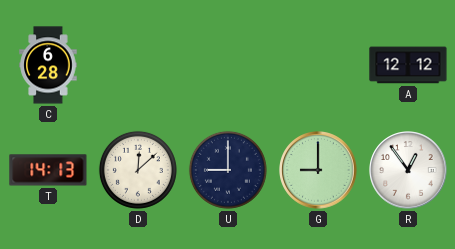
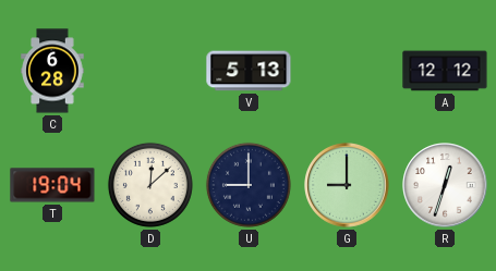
V: none -> 5:13 (249, 71)
T: 14:13 -> 19:04 (52, 185)
R: 12:54 -> 12:33 (445, 185)
